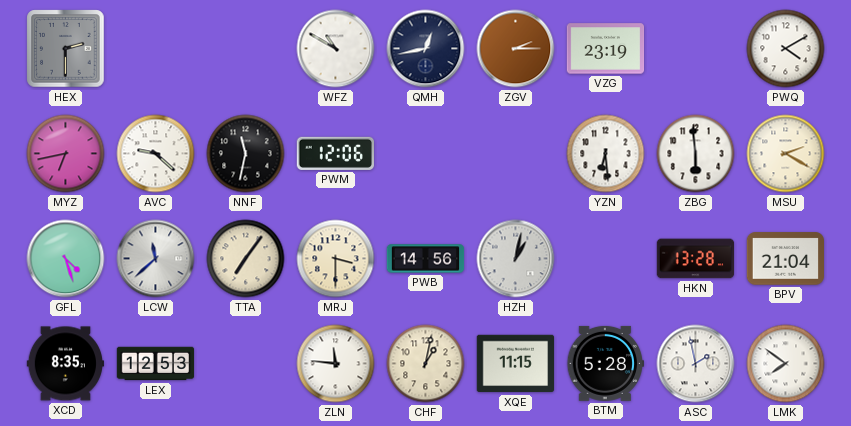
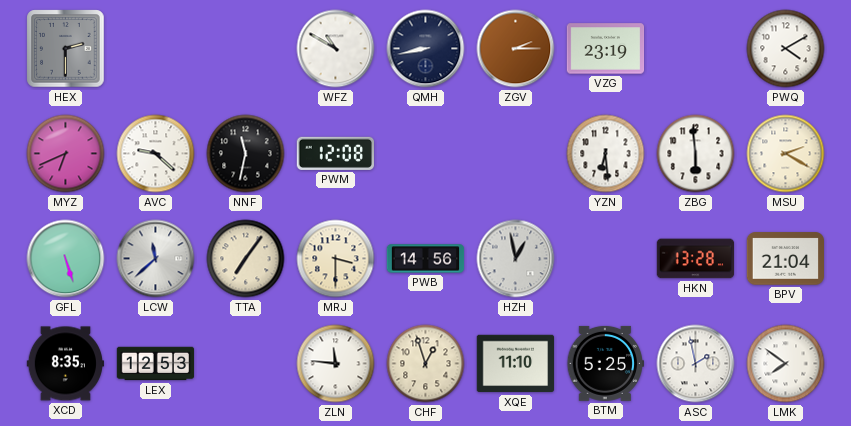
QMH: 12:43 -> 8:43 (426, 49)
MYZ: 6:43 -> 6:41 (66, 154)
PWM: 12:06 -> 12:08 (335, 153)
GFL: 4:27 -> 5:27 (66, 259)
HZH: 1:02 -> 12:58 (516, 259)
CHF: 1:02 -> 12:57 (426, 364)
XQE: 11:15 -> 11:10 (516, 364)
BTM: 5:28 -> 5:25 (605, 363)
